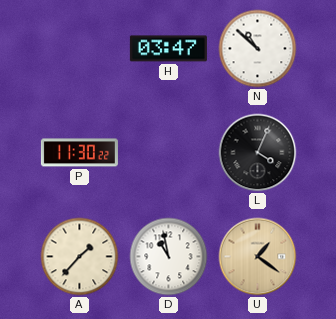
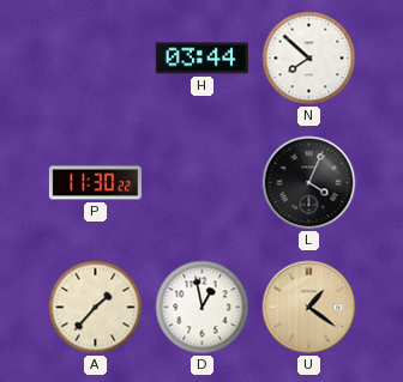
H: 03:47 -> 03:44 (201, 59)
N: 10:52 -> 7:52 (309, 59)
D: 10:58 -> 12:58 (203, 308)
